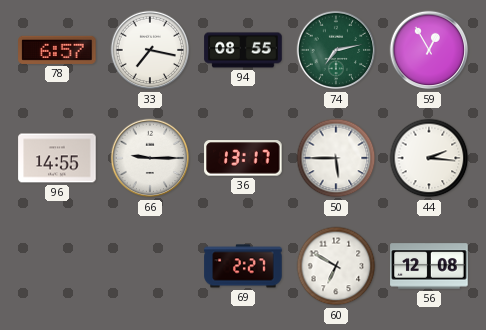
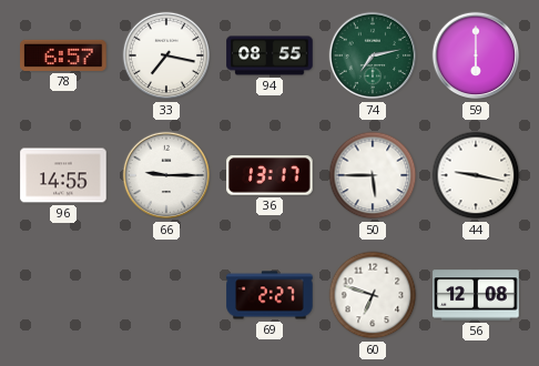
59: 12:55 -> 6:00 (476, 55)
44: 2:16 -> 9:17 (476, 175)
60: 6:50 -> 6:48 (373, 295)
